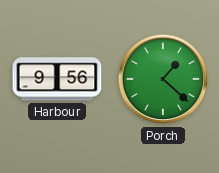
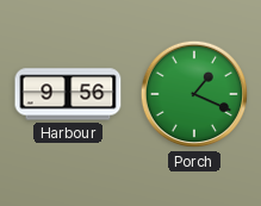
Porch: 1:22 -> 1:19 (194, 94)
